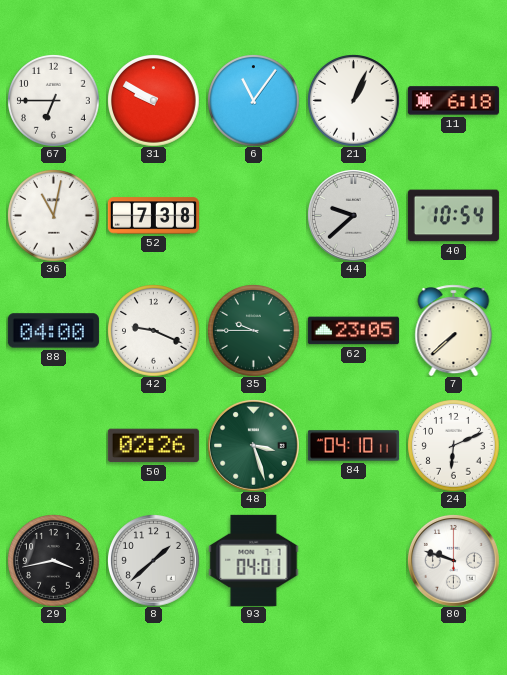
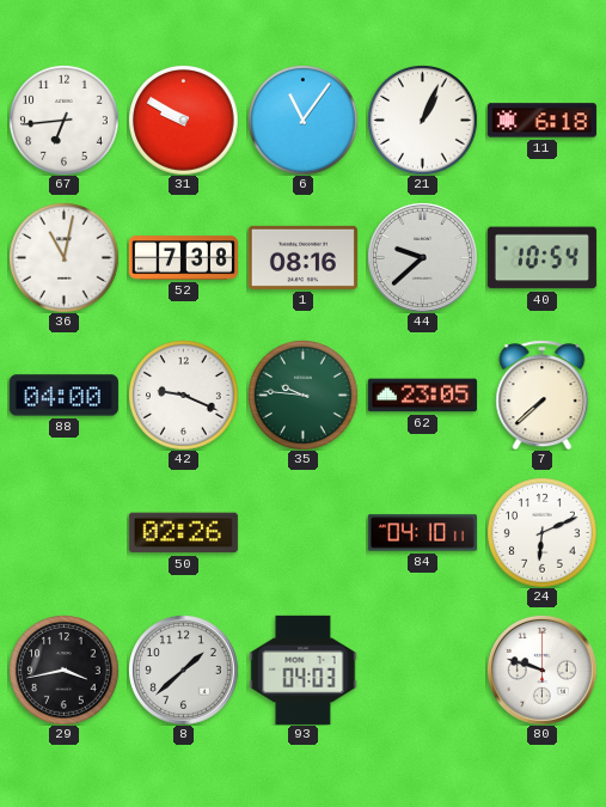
67: 6:45 -> 6:44 (65, 121)
1: none -> 08:16 (302, 257)
35: 9:45 -> 9:46 (304, 396)
48: 3:27 -> none (253, 445)
93: 04:01 -> 04:03 (304, 670)
